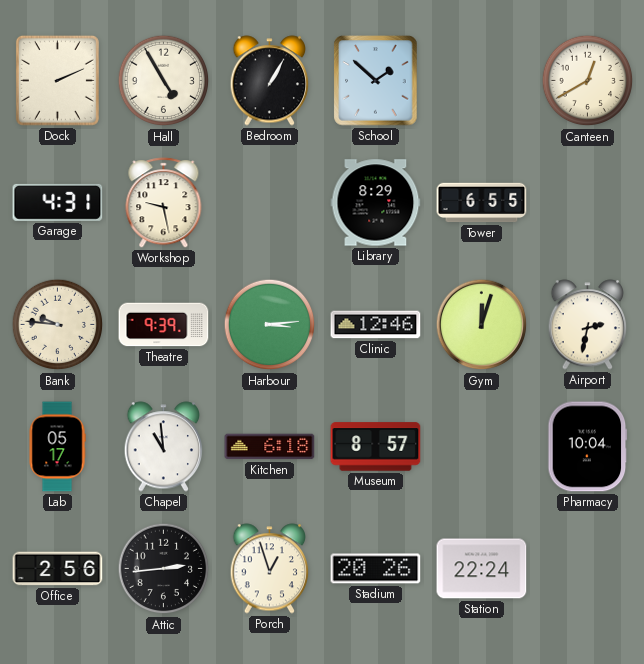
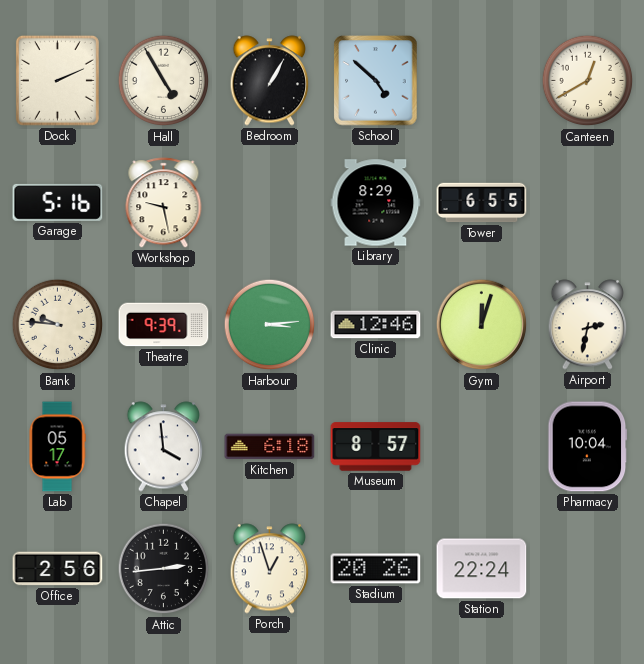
School: 1:52 -> 4:52 (376, 81)
Garage: 4:31 -> 5:16 (58, 202)
Chapel: 10:59 -> 3:59 (164, 447)
